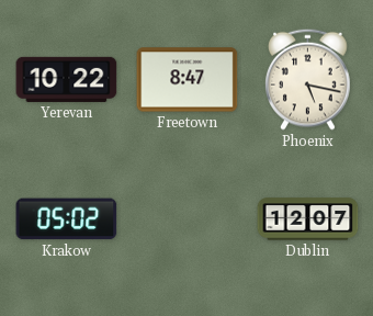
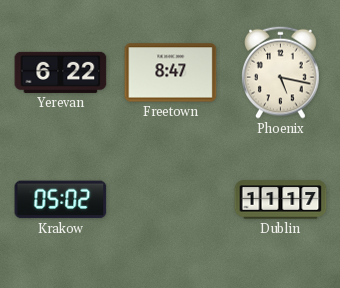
Yerevan: 10:22 -> 6:22 (61, 72)
Dublin: 12:07 -> 11:17 (281, 200)
